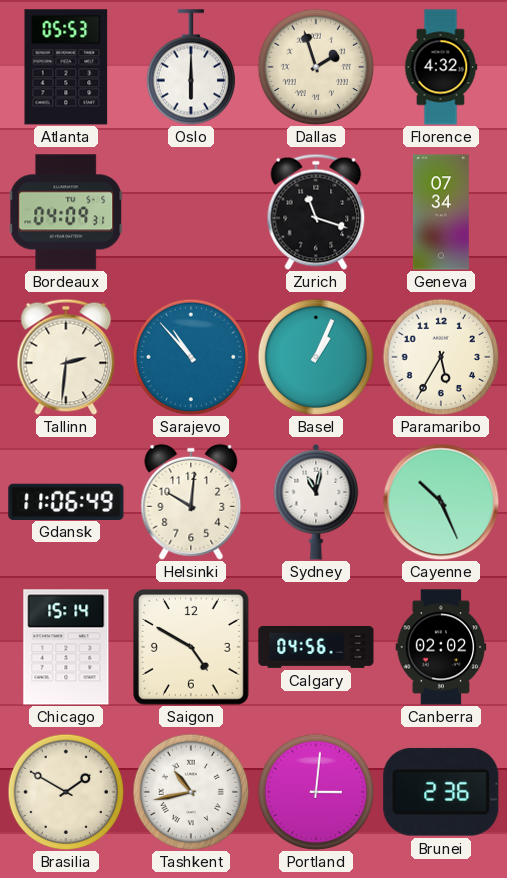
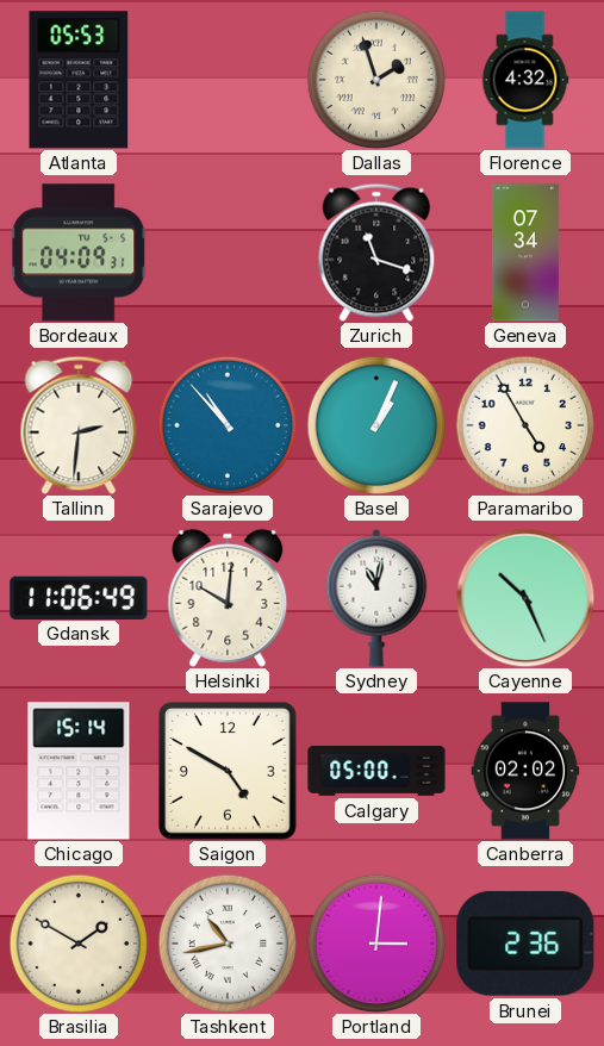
Oslo: 6:00 -> none (190, 67)
Paramaribo: 5:35 -> 4:55 (525, 425)
Calgary: 04:56 -> 05:00 (376, 771)
